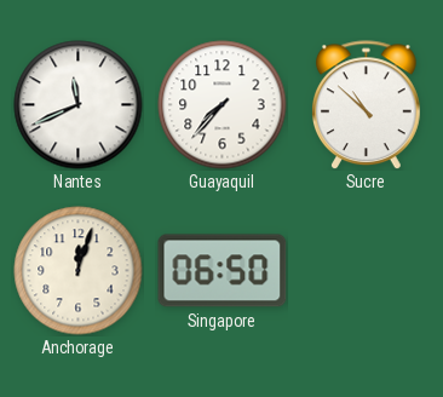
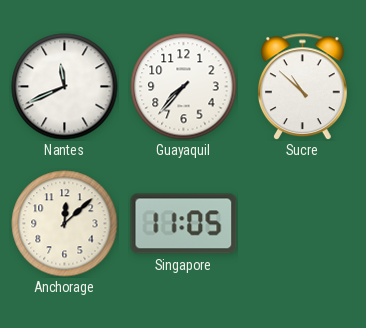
Anchorage: 12:03 -> 12:08 (65, 224)
Singapore: 06:50 -> 11:05 (184, 224)
